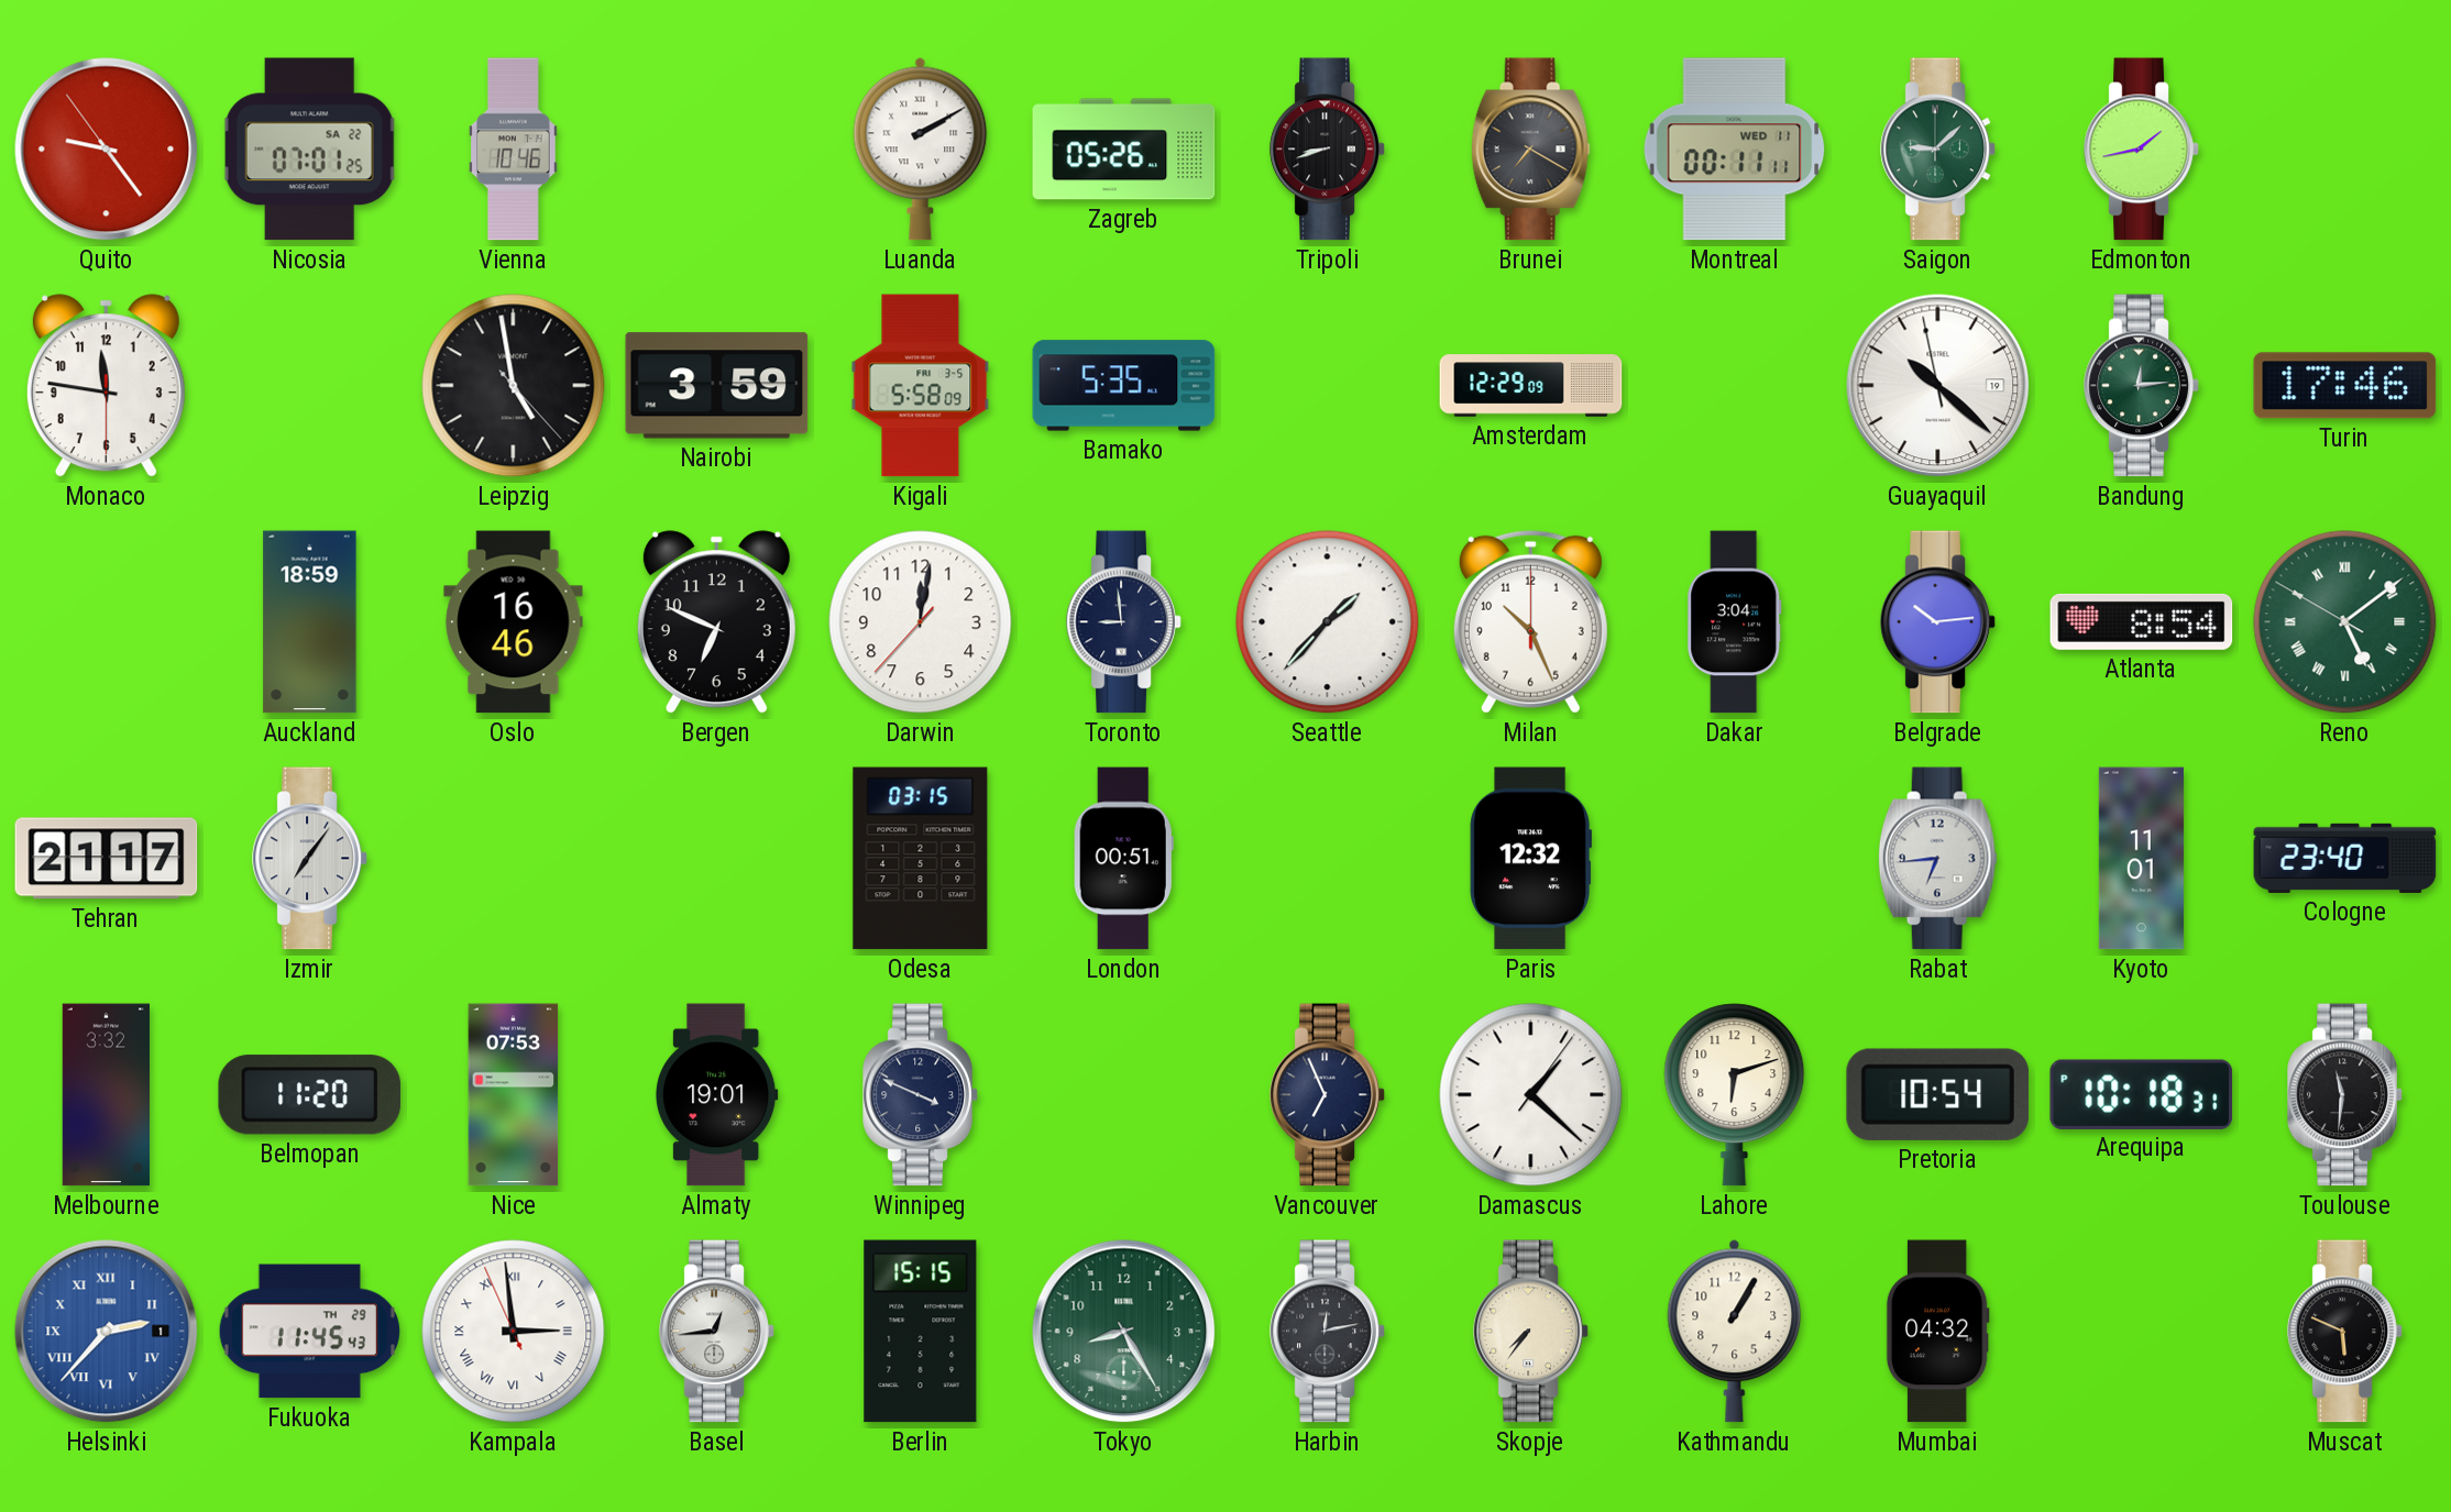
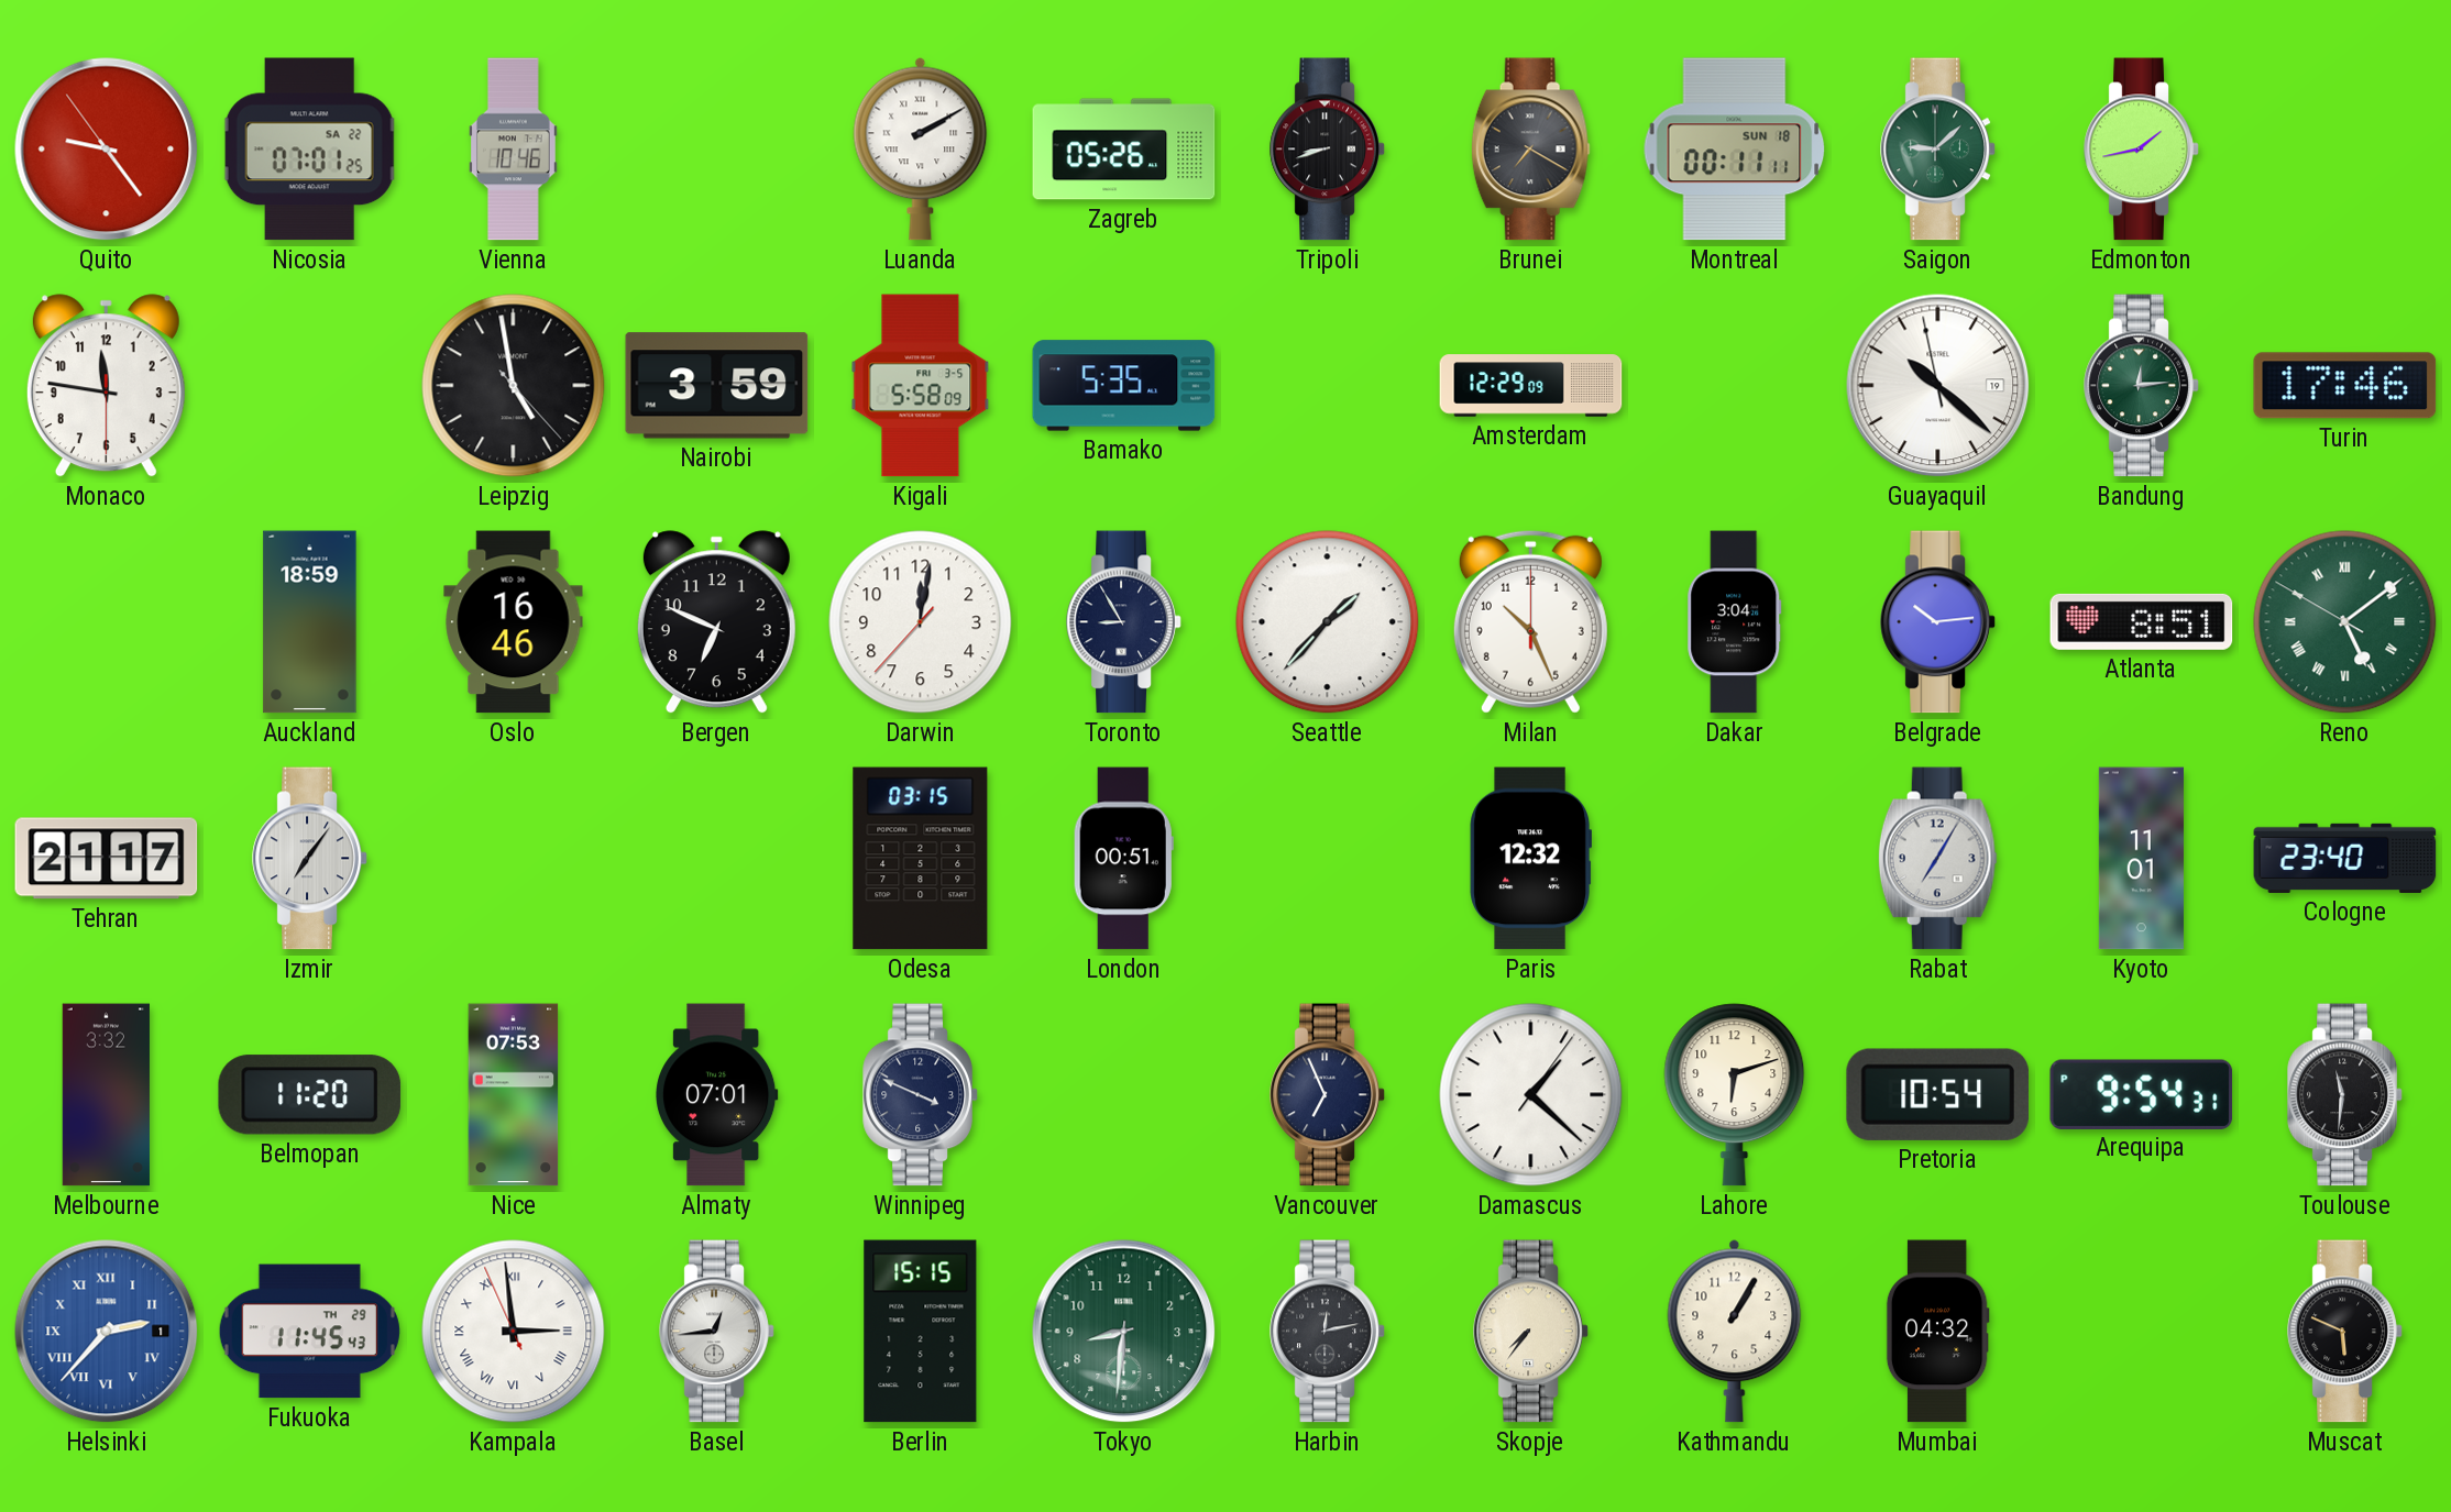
Montreal date: WED 11 -> SUN 18 (1735, 150)
Toronto: 8:59 -> 8:55 (1124, 622)
Atlanta: 8:54 -> 8:51 (2142, 621)
Rabat: 6:44 -> 7:05 (1937, 859)
Almaty: 19:01 -> 07:01 (717, 1095)
Arequipa: 10:18 -> 9:54 (2142, 1094)
Tokyo: 8:25 -> 8:31 (1124, 1332)
